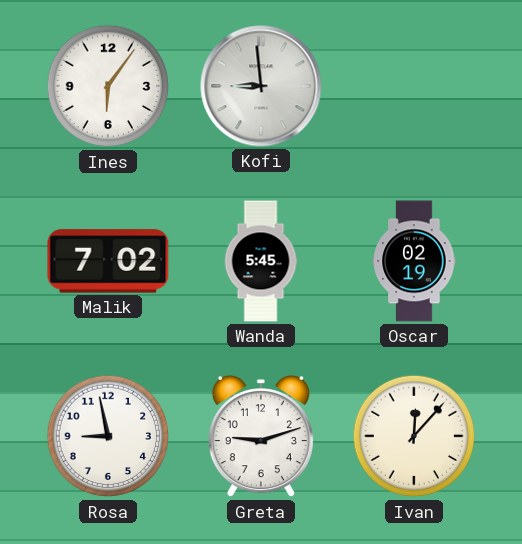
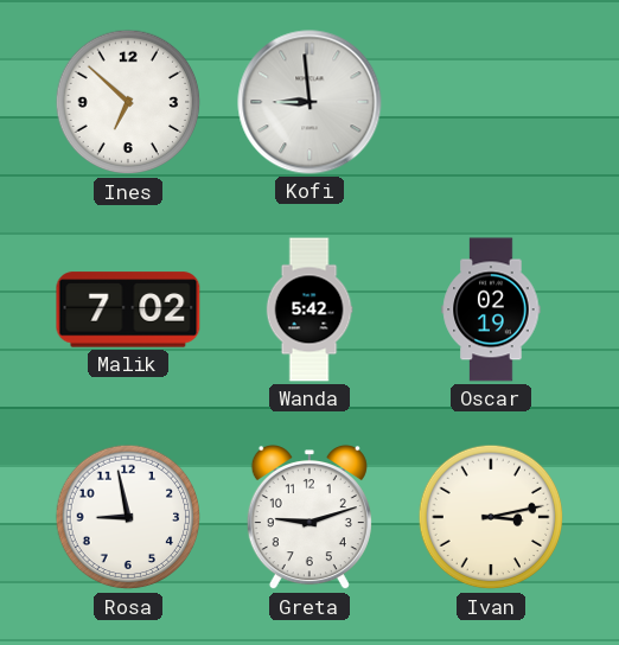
Ines: 6:06 -> 6:52 (128, 102)
Wanda: 5:45 -> 5:42 (309, 309)
Ivan: 12:07 -> 3:13 (491, 517)
